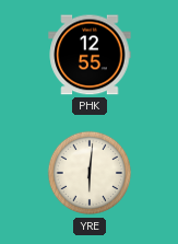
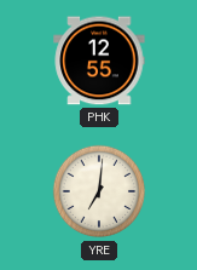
YRE: 6:01 -> 7:01 (99, 191)
